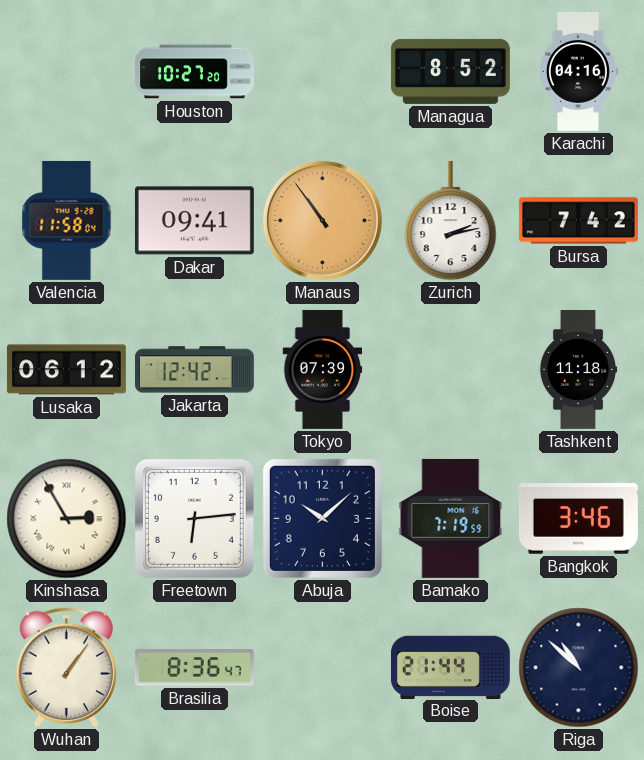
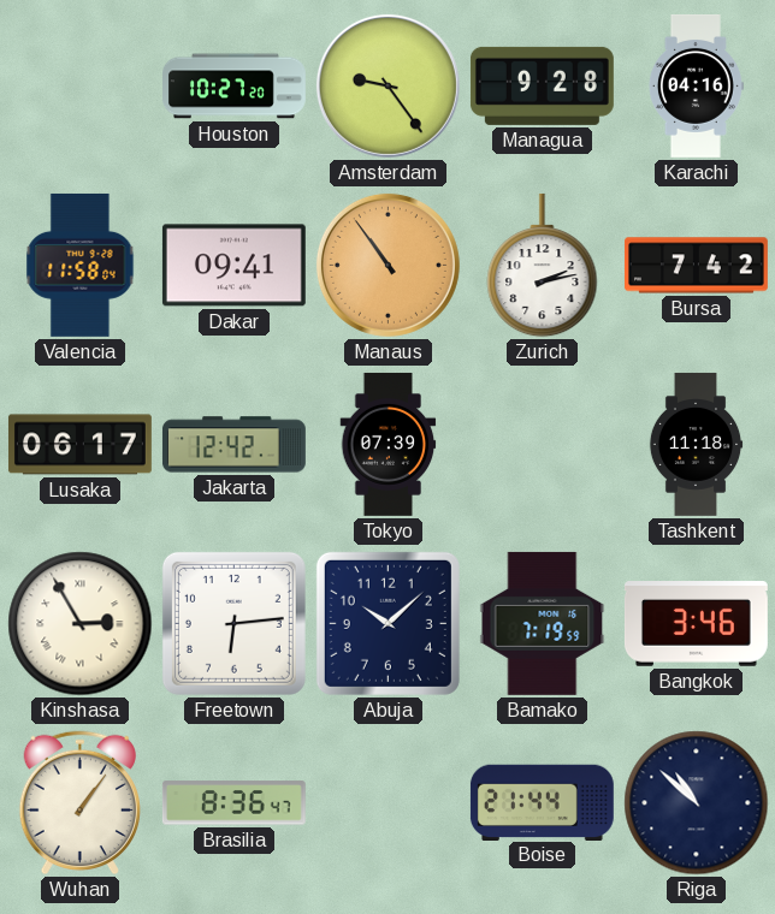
Amsterdam: none -> 9:24 (387, 85)
Managua: 8:52 -> 9:28 (542, 85)
Lusaka: 06:12 -> 06:17 (79, 445)
